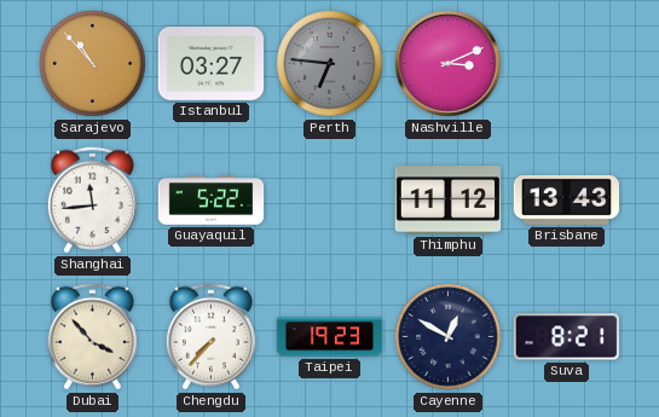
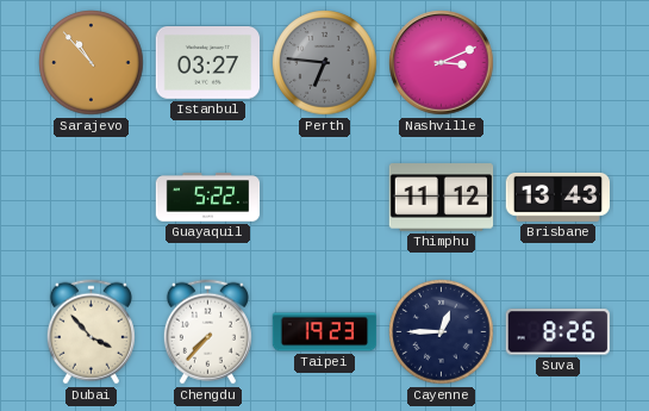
Shanghai: 11:44 -> none (92, 201)
Cayenne: 12:50 -> 12:45 (442, 332)
Suva: 8:21 -> 8:26 (558, 332)
